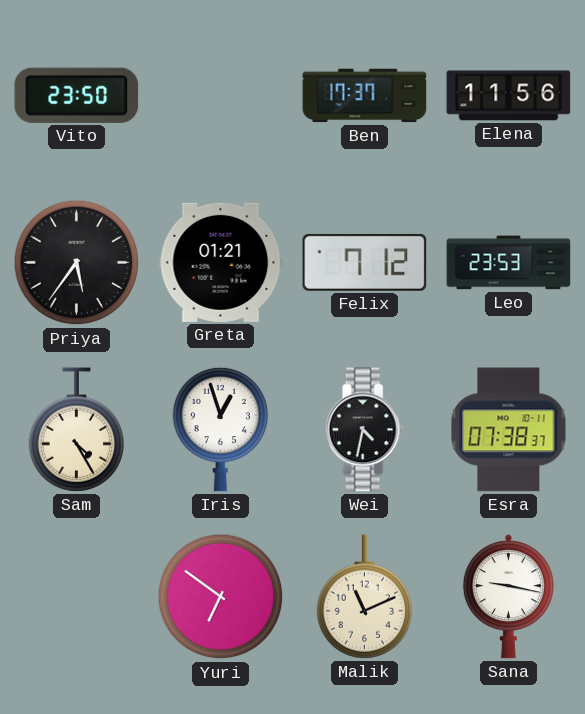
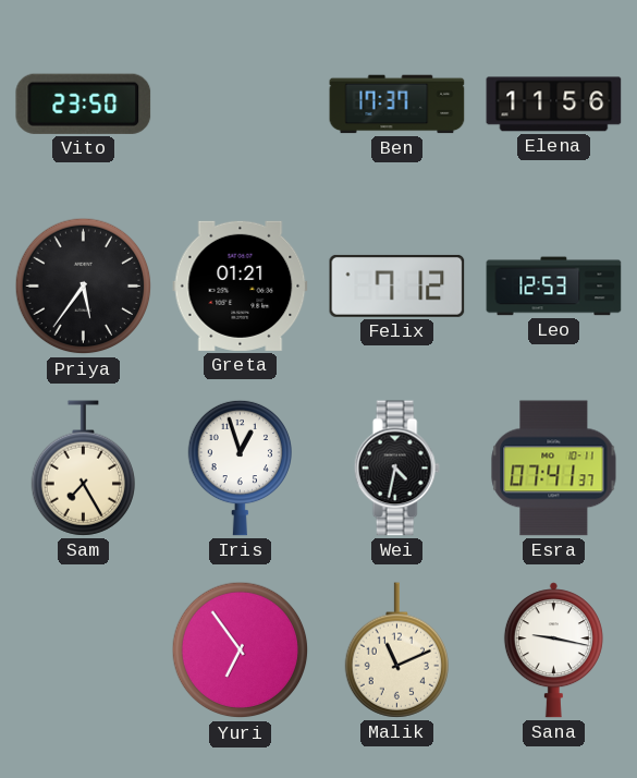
Leo: 23:53 -> 12:53 (554, 287)
Sam: 4:25 -> 7:25 (83, 469)
Esra: 07:38 -> 07:41 (554, 469)
Yuri: 6:51 -> 6:54 (241, 651)
